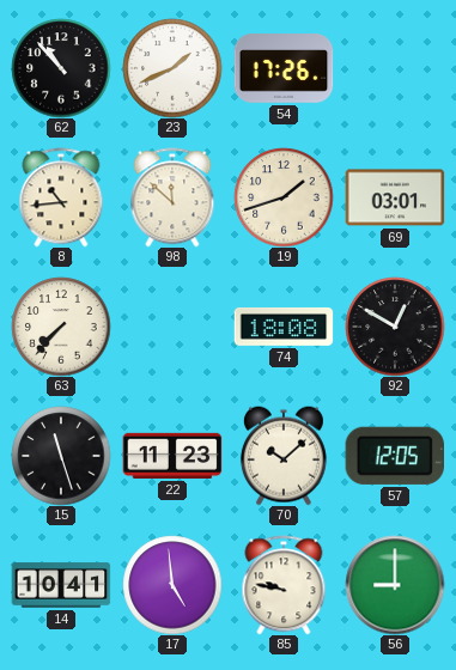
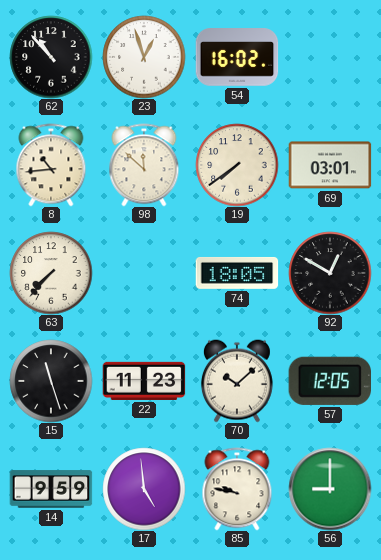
23: 1:41 -> 12:57 (144, 57)
54: 17:26 -> 16:02 (237, 57)
19: 1:42 -> 7:39 (237, 165)
74: 18:08 -> 18:05 (237, 273)
14: 10:41 -> 9:59 (51, 489)
